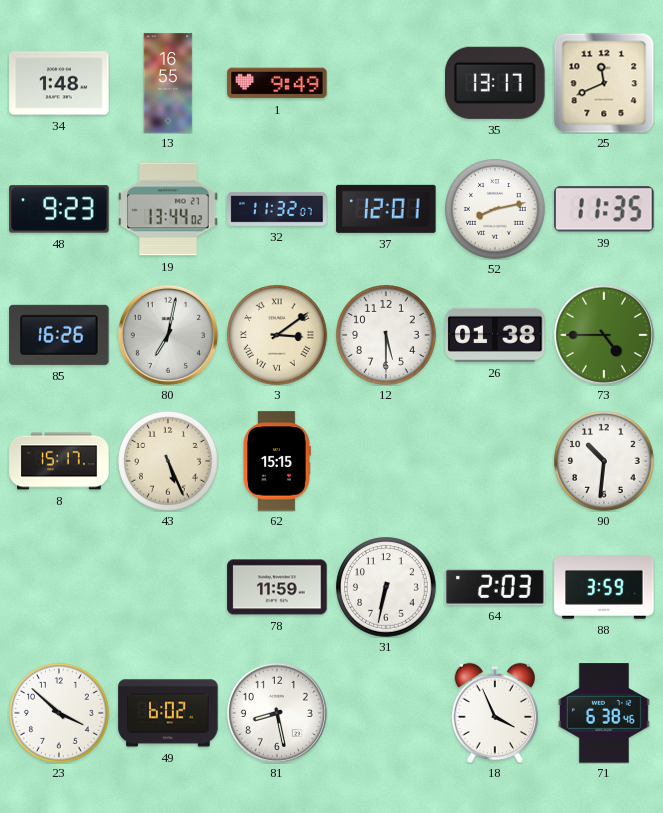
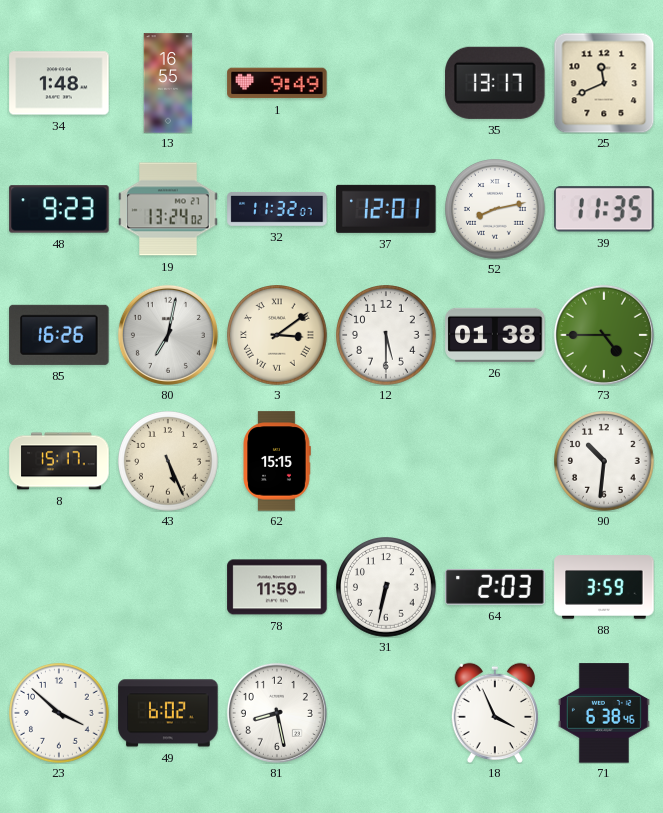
19: 13:44 -> 13:24 (168, 209)
